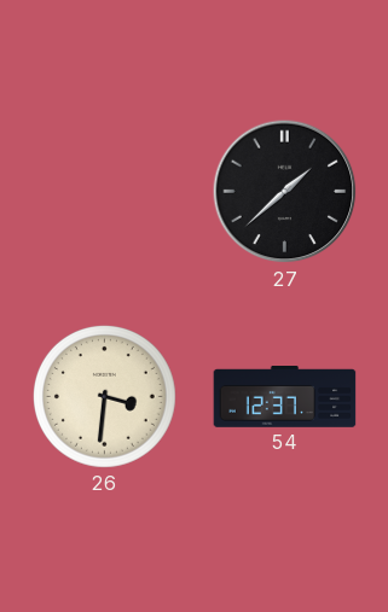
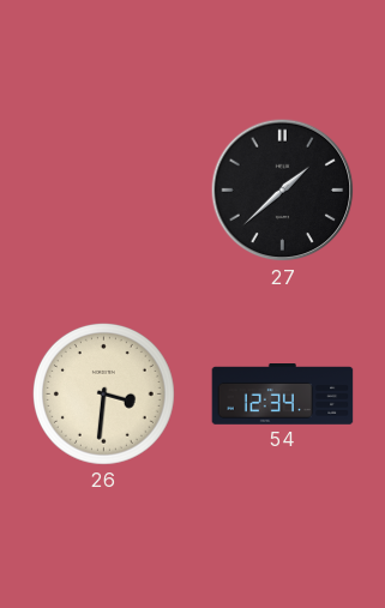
54: 12:37 -> 12:34 (283, 395)
